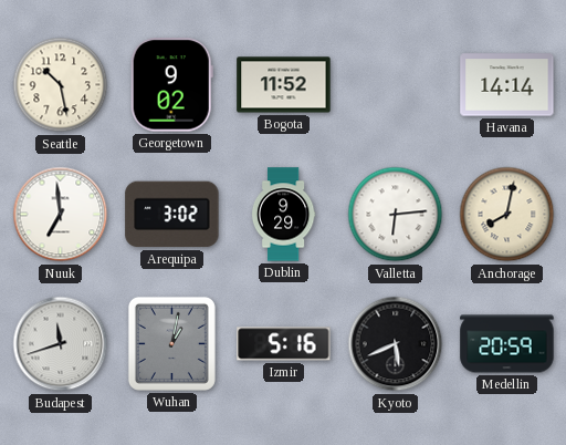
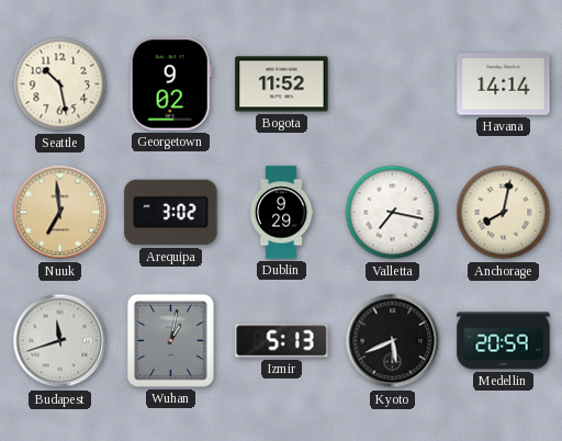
Nuuk dial: white -> champagne (60, 213)
Valletta: 6:14 -> 7:17 (393, 213)
Izmir: 5:16 -> 5:13 (282, 341)
